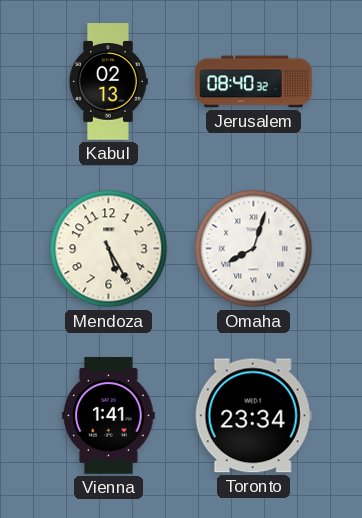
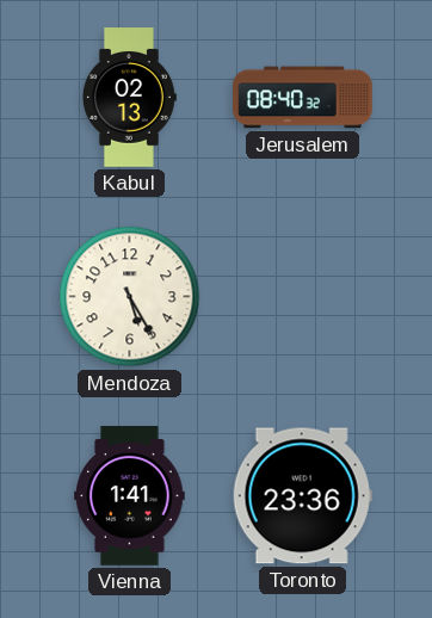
Omaha: 8:03 -> none (254, 249)
Toronto: 23:34 -> 23:36 (302, 496)
